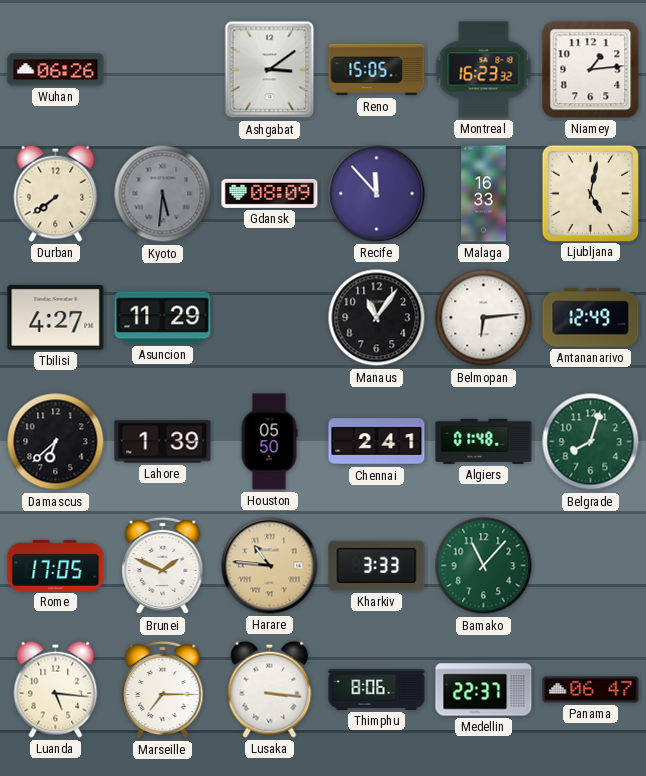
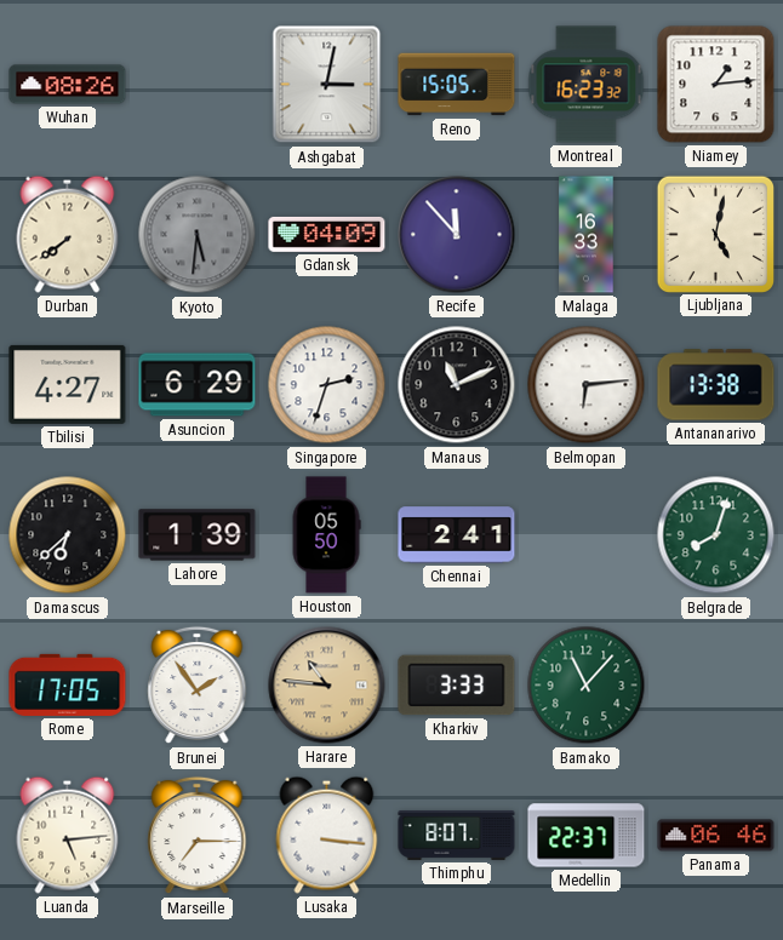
Wuhan: 06:26 -> 08:26 (68, 85)
Ashgabat: 3:09 -> 3:02 (327, 85)
Gdansk: 08:09 -> 04:09 (327, 234)
Asuncion: 11:29 -> 6:29 (198, 385)
Singapore: none -> 2:33 (327, 385)
Manaus: 11:06 -> 11:11 (457, 385)
Antananarivo: 12:49 -> 13:38 (716, 385)
Algiers: 01:48 -> none (484, 441)
Brunei: 1:49 -> 1:54 (198, 686)
Luanda: 5:16 -> 5:14 (68, 835)
Thimphu: 8:06 -> 8:07 (457, 835)
Panama: 06:47 -> 06:46 (716, 836)
